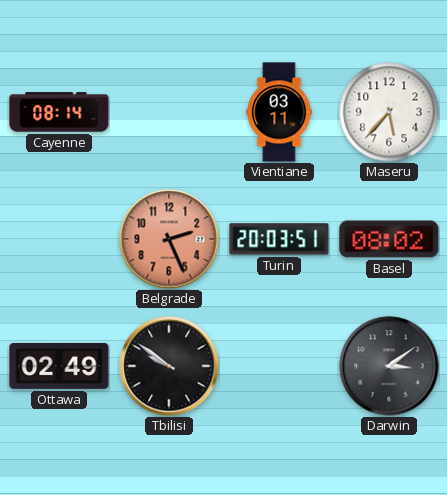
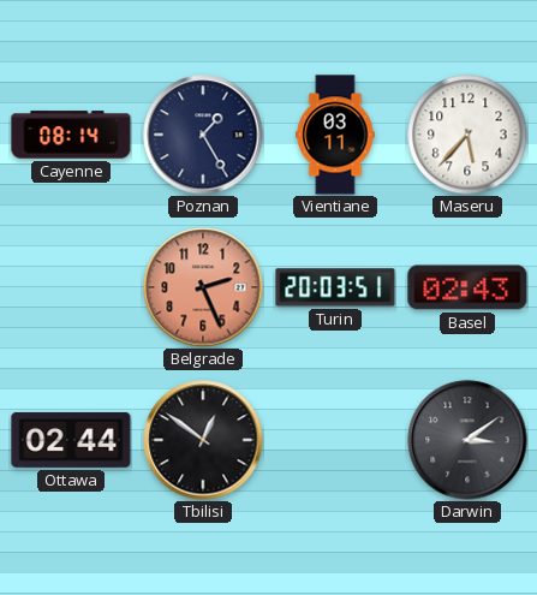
Poznan: none -> 1:25 (203, 135)
Basel: 08:02 -> 02:43 (467, 287)
Ottawa: 02:49 -> 02:44 (71, 440)
Tbilisi: 9:51 -> 12:51 (203, 440)
